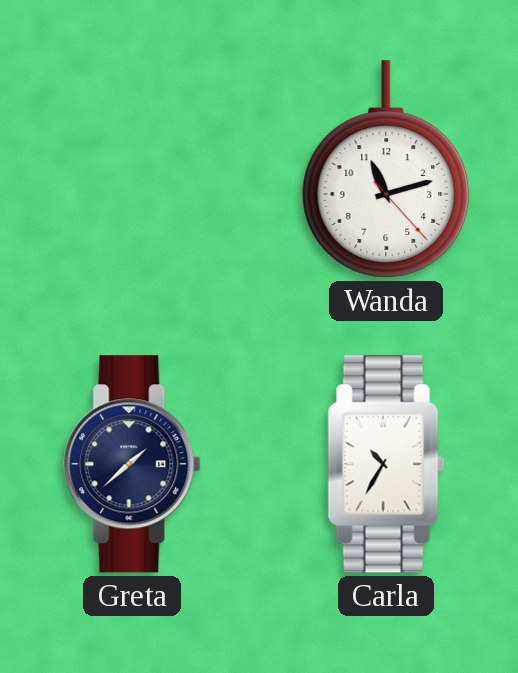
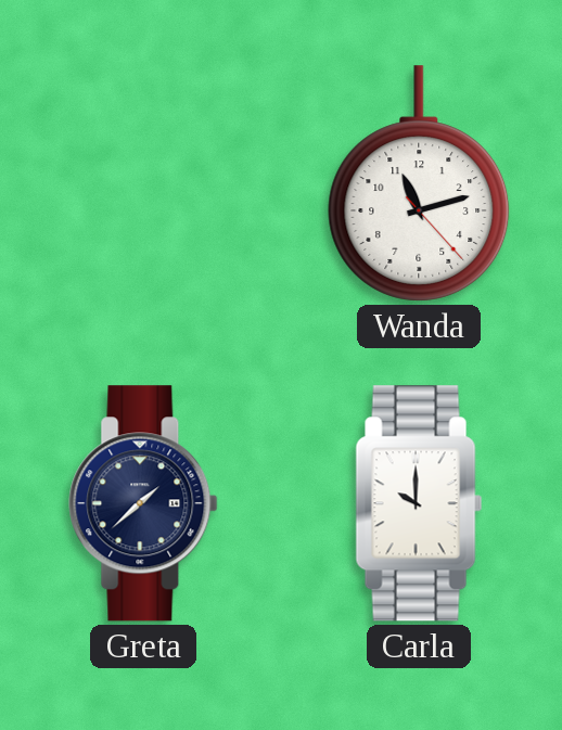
Carla: 10:35 -> 10:00 (419, 503)
